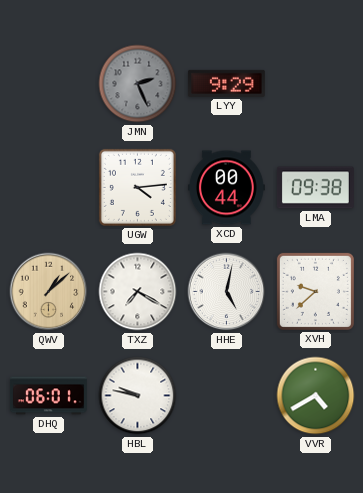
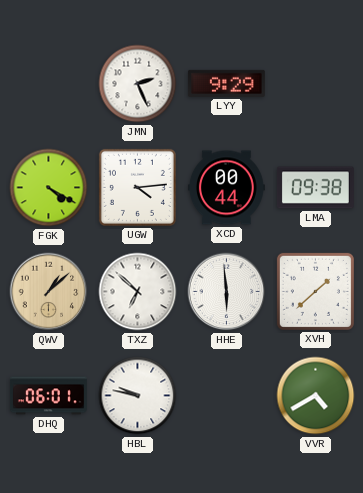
JMN dial: grey -> white (138, 84)
FGK: none -> 4:20 (49, 188)
TXZ: 7:20 -> 6:52 (138, 292)
HHE: 5:02 -> 5:59 (227, 292)
XVH: 9:38 -> 1:38 (315, 291)
